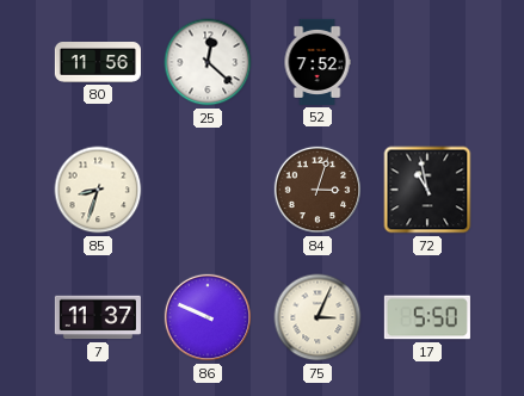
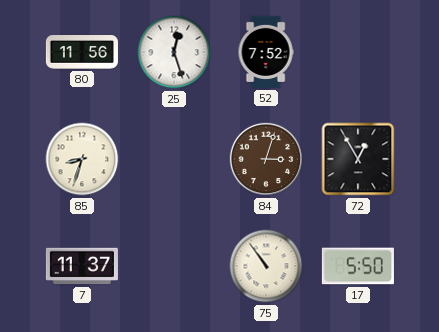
25: 12:22 -> 12:27 (174, 52)
72: 10:58 -> 12:55 (358, 159)
86: 9:49 -> none (208, 317)
75: 3:04 -> 10:54 (266, 266)
